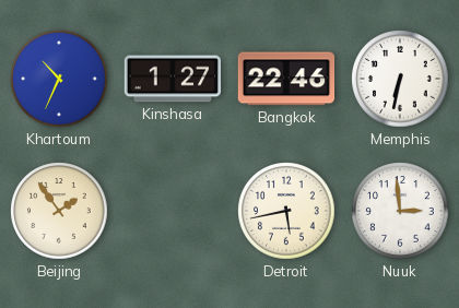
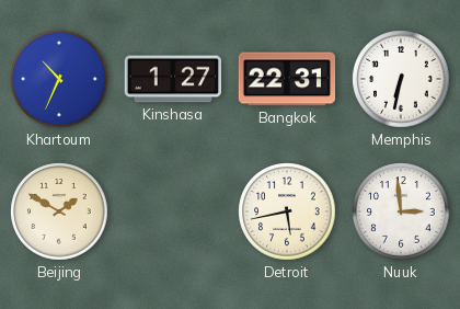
Bangkok: 22:46 -> 22:31 (287, 79)
Beijing: 1:54 -> 1:50 (59, 211)
